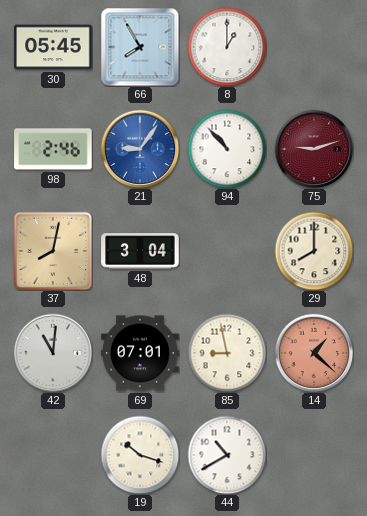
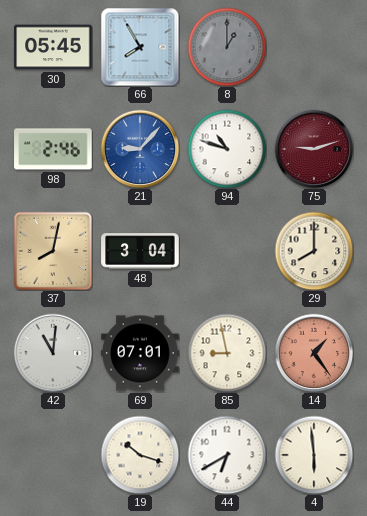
8 dial: white -> grey (227, 47)
21: 9:06 -> 9:07 (140, 149)
94: 10:53 -> 10:48 (227, 149)
14: 1:22 -> 1:24 (314, 353)
44: 10:40 -> 6:40 (227, 455)
4: none -> 5:59 (314, 455)
